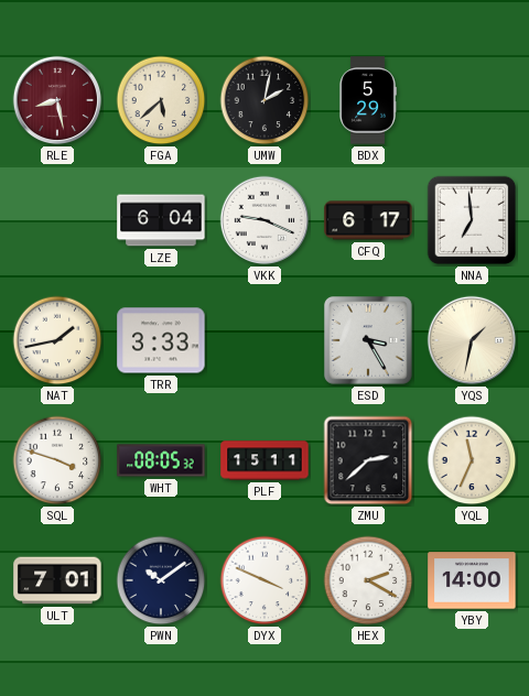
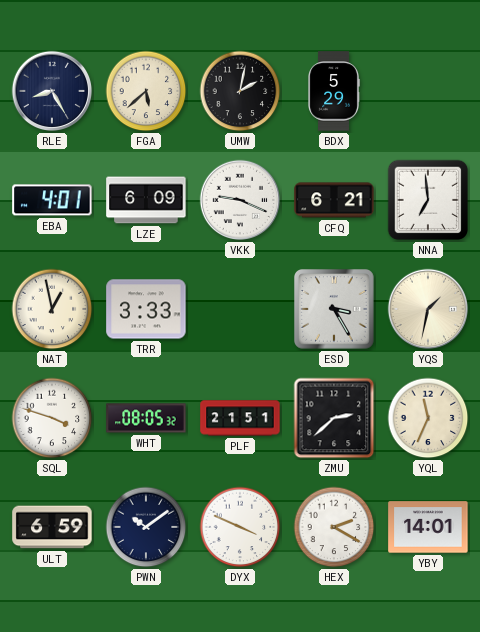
RLE: 8:28 -> 8:25 (52, 91)
RLE dial: burgundy -> navy (52, 91)
EBA: none -> 4:01 (52, 200)
LZE: 6:04 -> 6:09 (146, 200)
CFQ: 6:17 -> 6:21 (334, 200)
NAT: 1:43 -> 12:58 (52, 309)
PLF: 15:11 -> 21:51 (240, 418)
ULT: 7:01 -> 6:59 (52, 527)
YBY: 14:00 -> 14:01 (428, 527)
